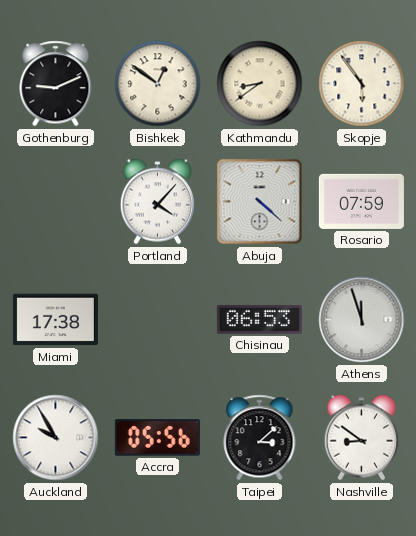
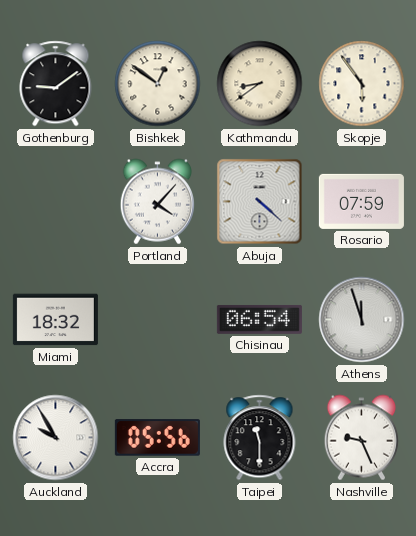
Gothenburg: 9:11 -> 9:09 (56, 84)
Miami: 17:38 -> 18:32 (55, 320)
Chisinau: 06:53 -> 06:54 (259, 319)
Taipei: 3:08 -> 11:30 (260, 438)
Nashville: 8:51 -> 9:26 (361, 438)
